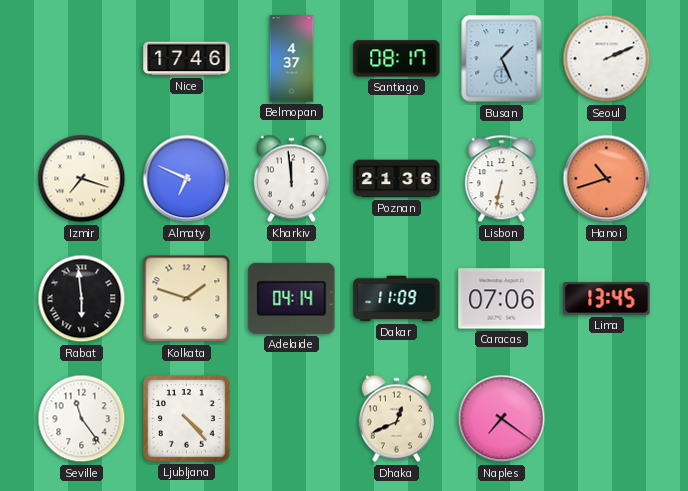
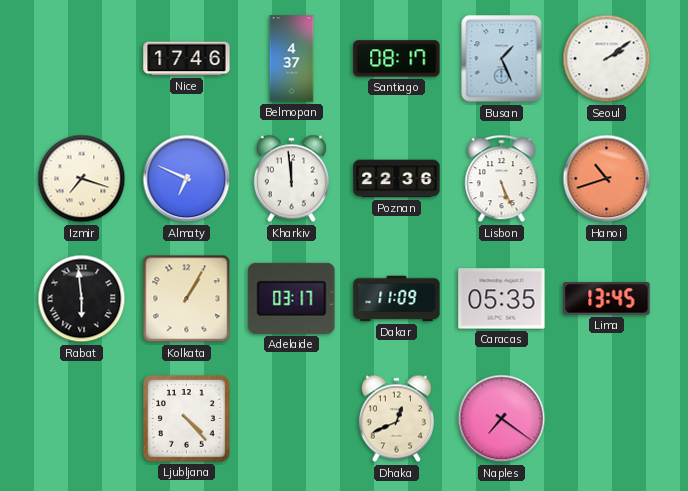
Seoul: 2:11 -> 2:09 (607, 59)
Poznan: 21:36 -> 22:36 (397, 179)
Lisbon: 6:32 -> 5:26 (502, 179)
Kolkata: 1:48 -> 1:05 (187, 299)
Adelaide: 04:14 -> 03:17 (292, 298)
Caracas: 07:06 -> 05:35 (502, 299)
Seville: 11:24 -> none (82, 419)
